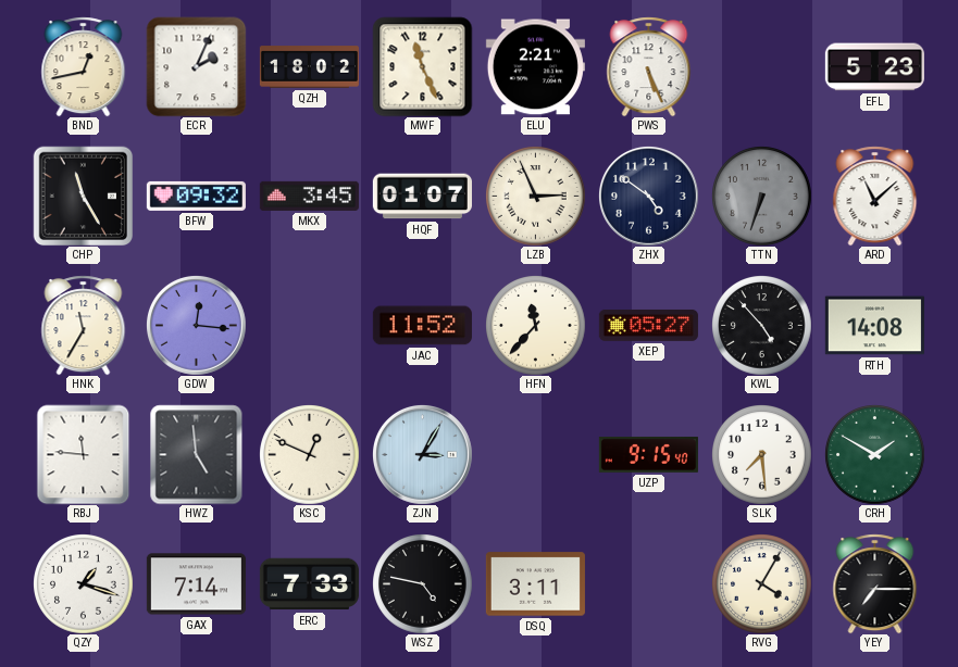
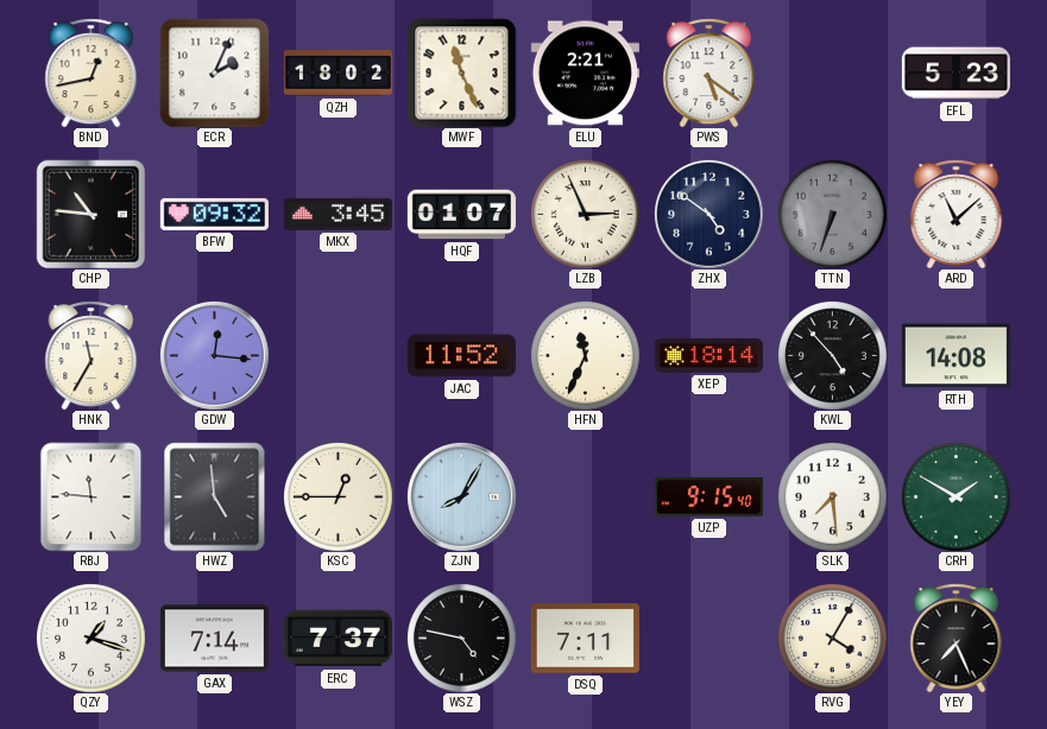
PWS: 5:26 -> 5:21 (709, 72)
CHP: 11:25 -> 10:46 (90, 214)
HFN: 11:37 -> 11:34 (586, 356)
XEP: 05:27 -> 18:14 (708, 355)
KSC: 12:49 -> 12:45 (339, 497)
ZJN: 3:05 -> 8:05 (462, 497)
ERC: 7:33 -> 7:37 (338, 639)
DSQ: 3:11 -> 7:11 (585, 639)
YEY: 7:15 -> 7:26 (957, 638)
